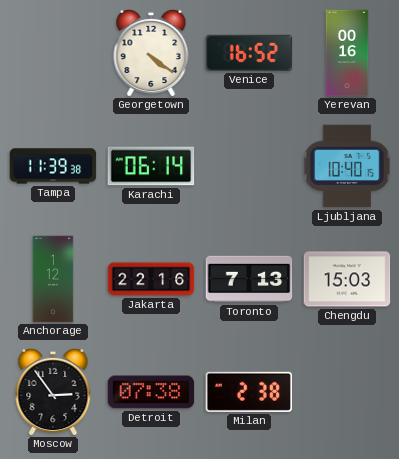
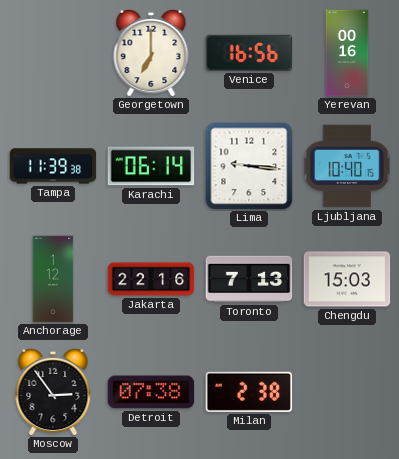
Georgetown: 4:21 -> 7:00 (151, 52)
Venice: 16:52 -> 16:56 (249, 53)
Lima: none -> 9:16 (249, 166)
